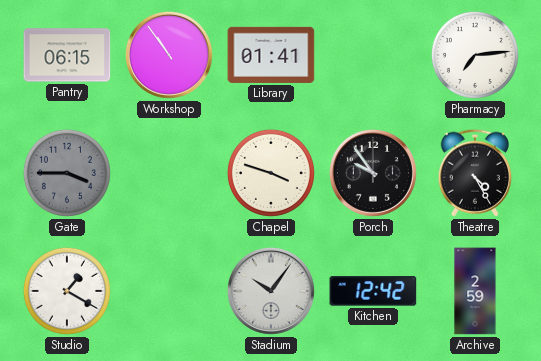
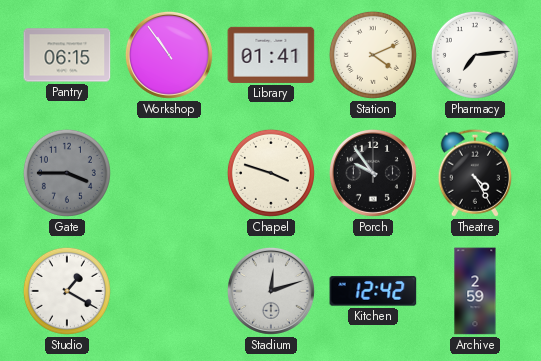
Station: none -> 4:11 (373, 55)
Stadium: 10:06 -> 12:12 (271, 291)
